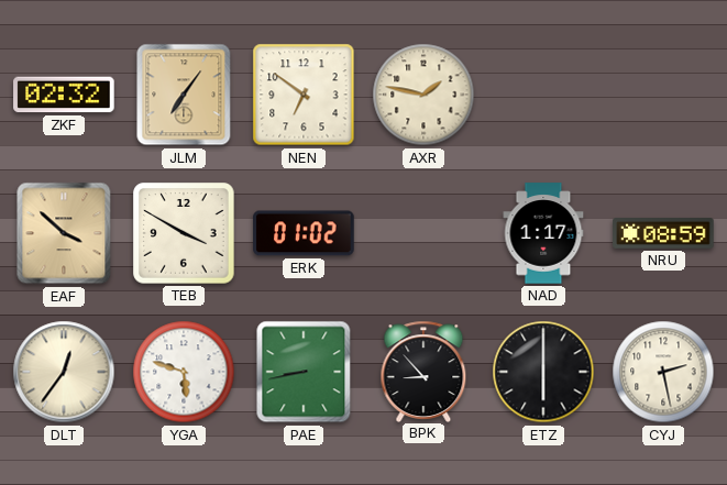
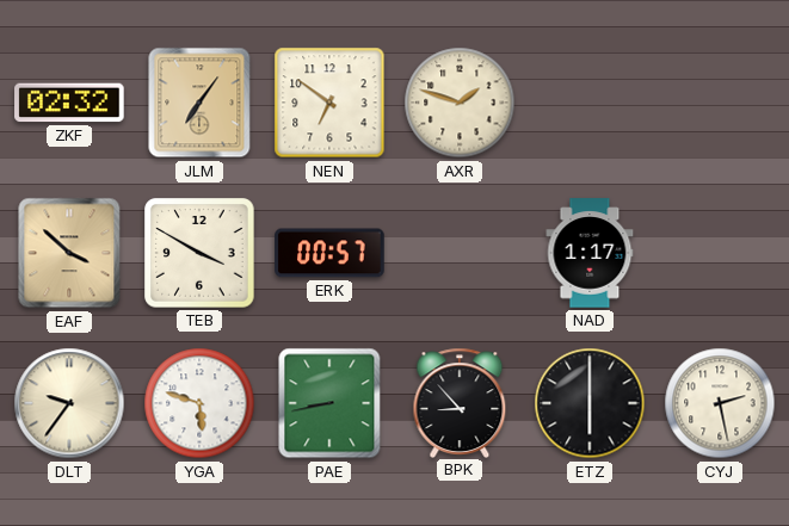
AXR: 1:47 -> 1:48 (460, 103)
ERK: 01:02 -> 00:57 (329, 253)
NRU: 08:59 -> none (663, 234)
DLT: 12:36 -> 9:36 (69, 403)
